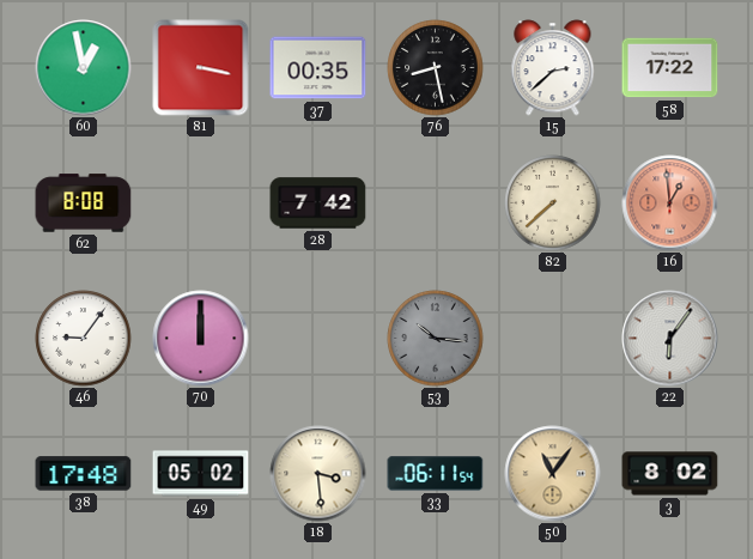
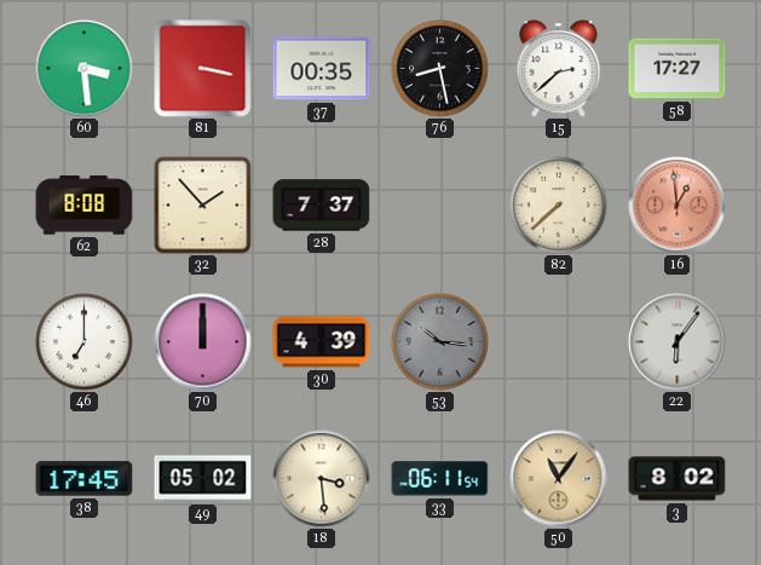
60: 12:58 -> 3:29 (85, 69)
58: 17:22 -> 17:27 (678, 69)
32: none -> 1:53 (203, 206)
28: 7:42 -> 7:37 (322, 206)
46: 9:06 -> 7:00 (85, 342)
30: none -> 4:39 (322, 342)
38: 17:48 -> 17:45 (85, 479)
